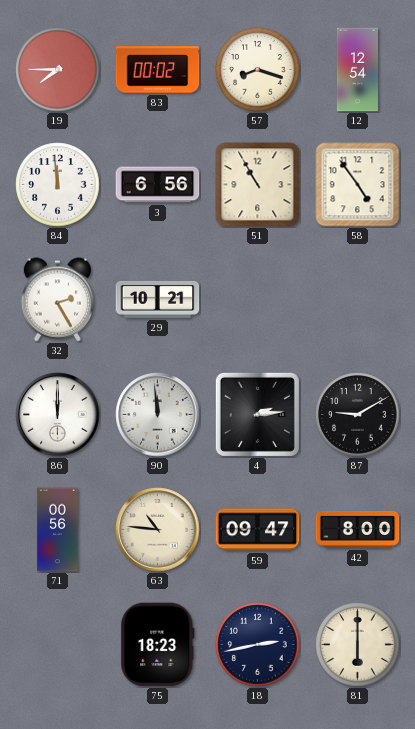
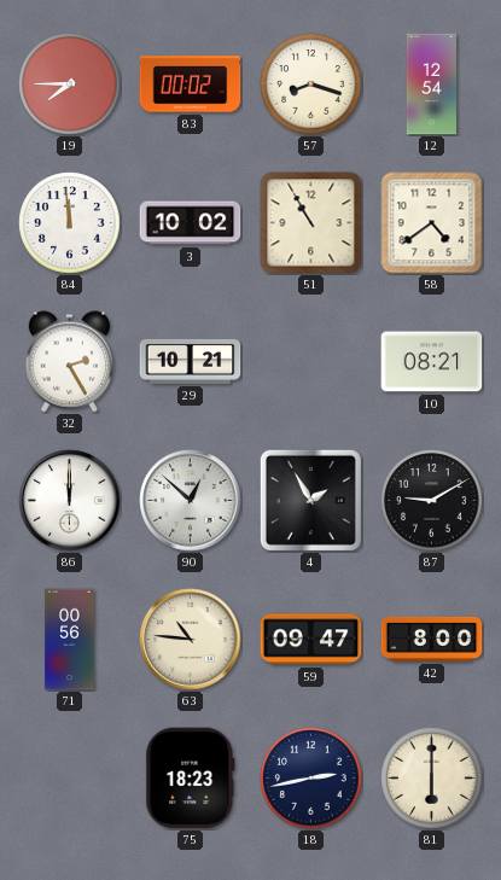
3: 6:56 -> 10:02 (191, 223)
58: 4:54 -> 4:39 (432, 223)
10: none -> 08:21 (432, 362)
90: 11:59 -> 12:52 (191, 501)
4: 2:14 -> 1:55 (310, 500)
